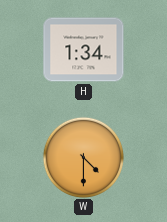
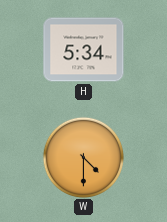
H: 1:34 -> 5:34 (84, 50)
